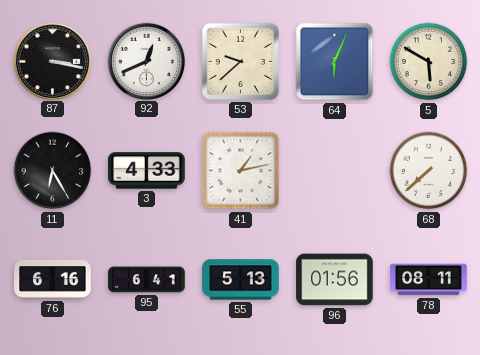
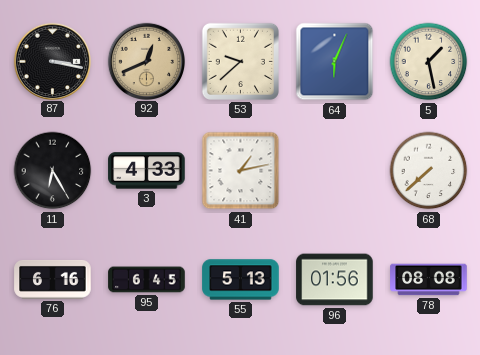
92 dial: white -> champagne (146, 61)
5: 5:50 -> 1:28 (429, 62)
95: 6:41 -> 6:45 (147, 280)
78: 08:11 -> 08:08 (429, 280)
